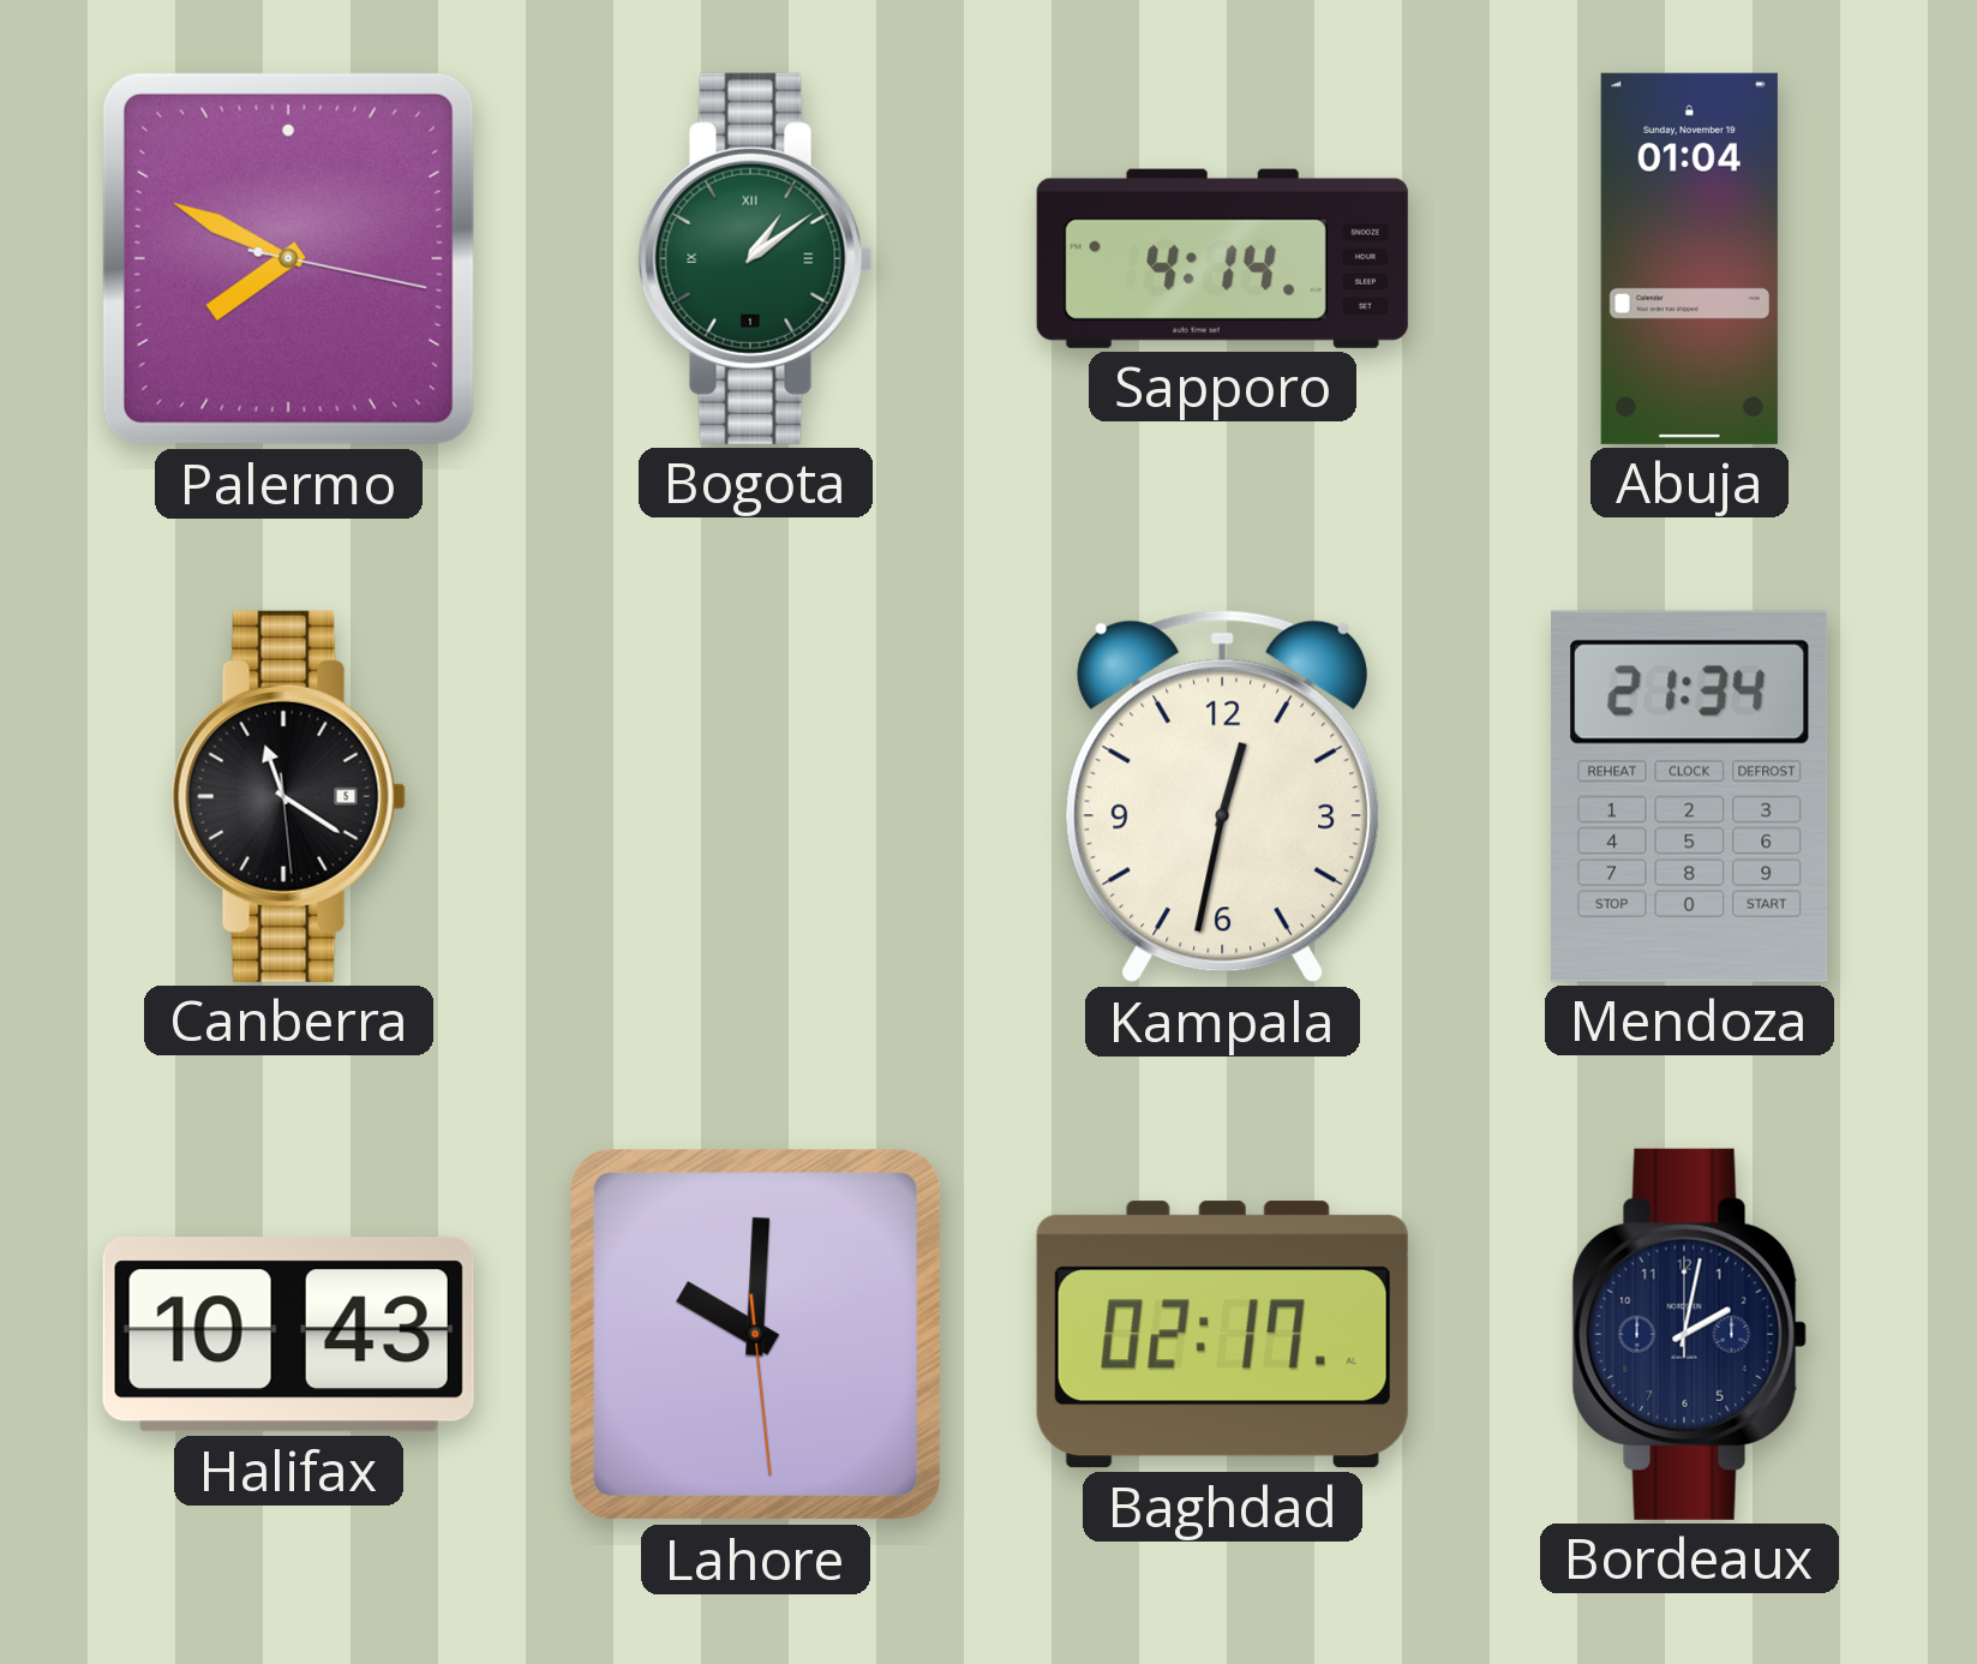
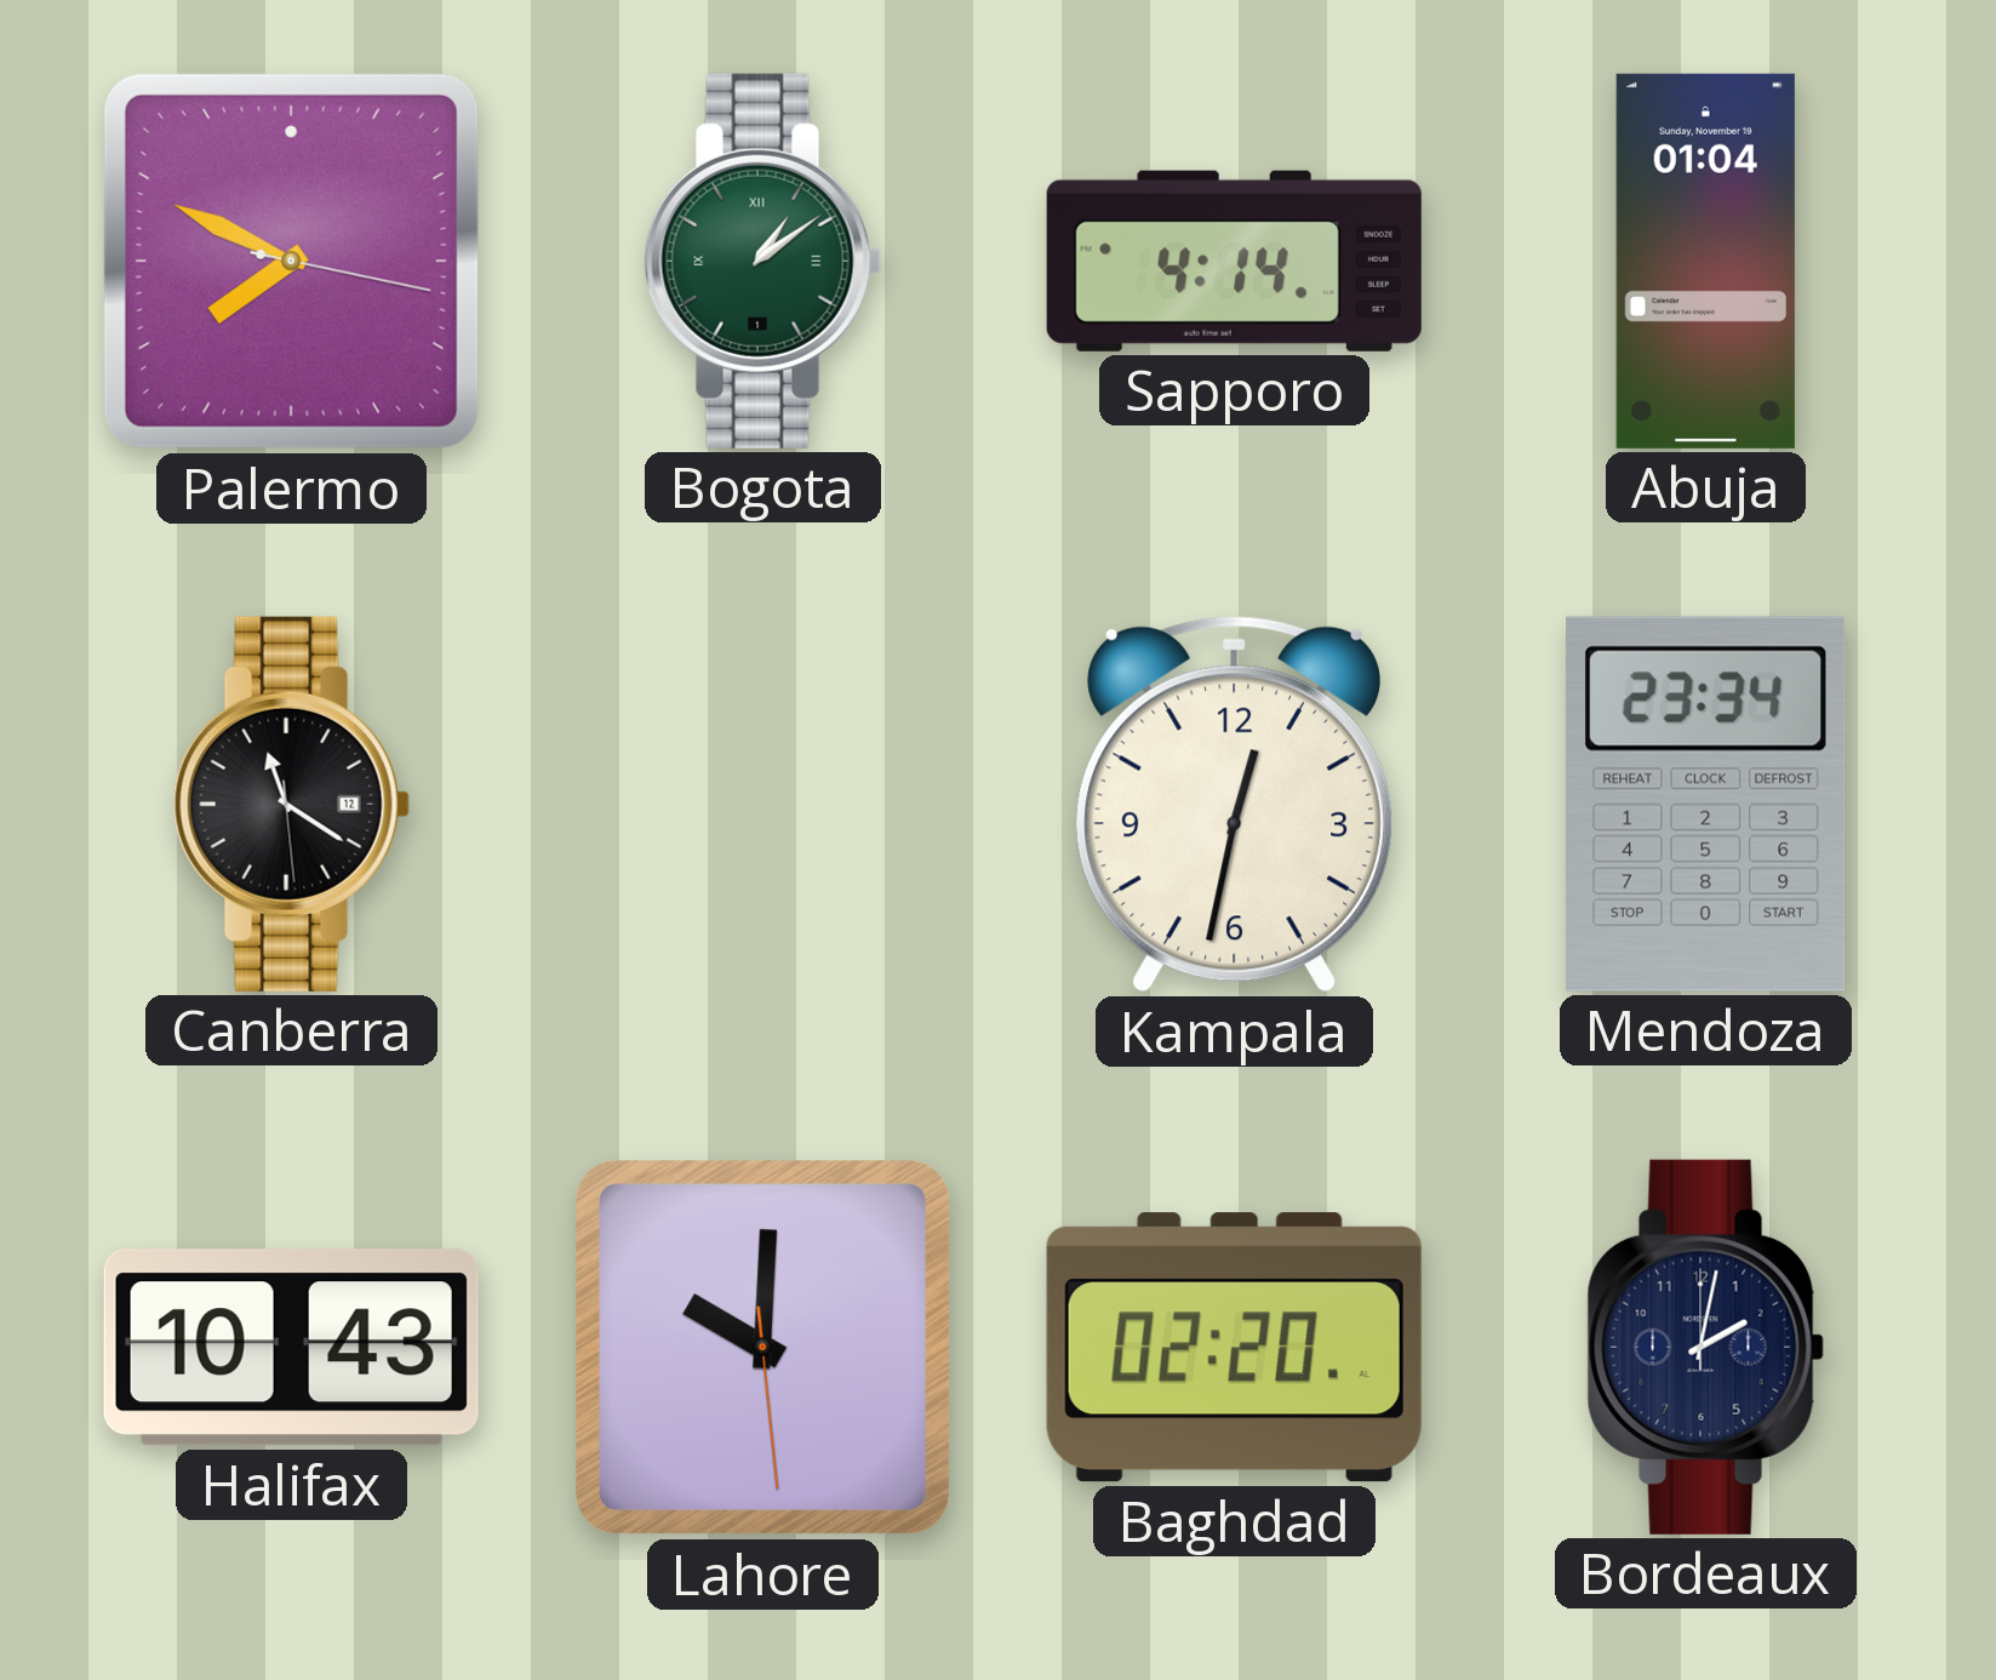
Canberra date: 5 -> 12 (291, 804)
Mendoza: 21:34 -> 23:34 (1706, 804)
Baghdad: 02:17 -> 02:20 (1234, 1348)
